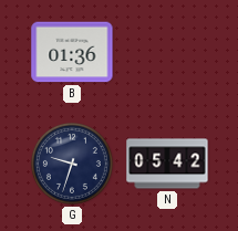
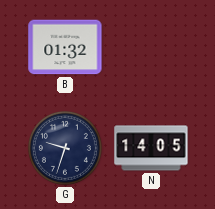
B: 01:36 -> 01:32 (65, 47)
N: 05:42 -> 14:05 (151, 148)
